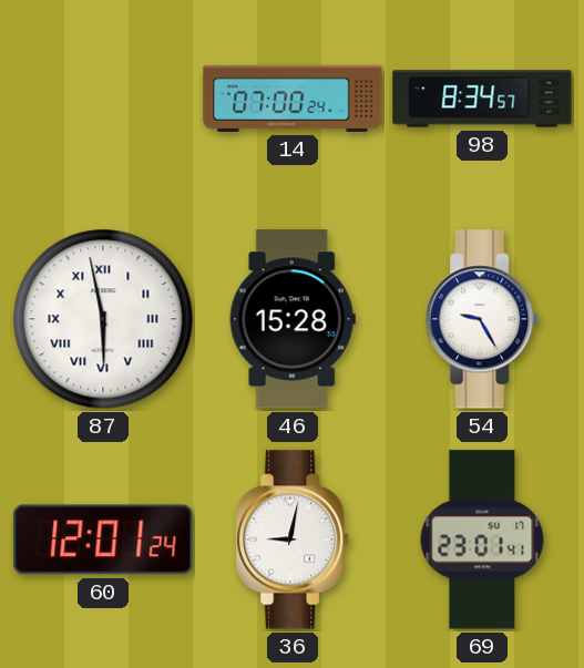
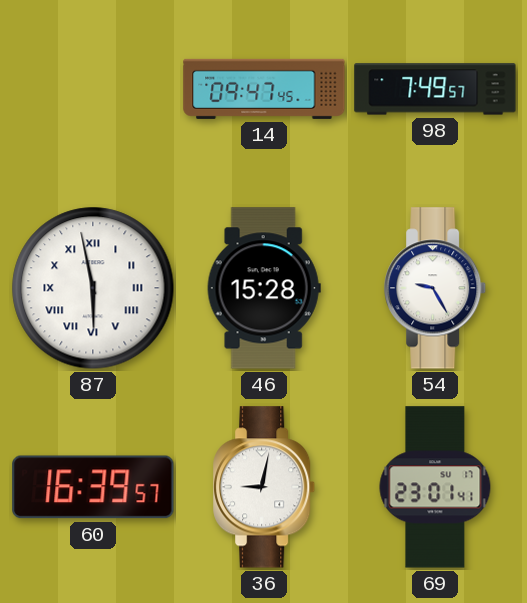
14: 07:00 -> 09:47 (264, 89)
98: 8:34 -> 7:49 (435, 89)
60: 12:01 -> 16:39 (93, 487)
